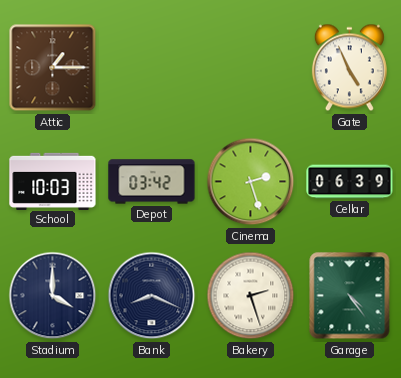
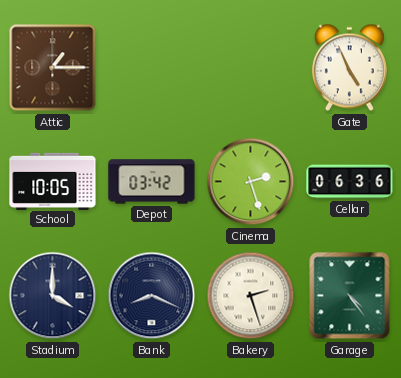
School: 10:03 -> 10:05 (53, 181)
Cellar: 06:39 -> 06:36 (350, 182)
